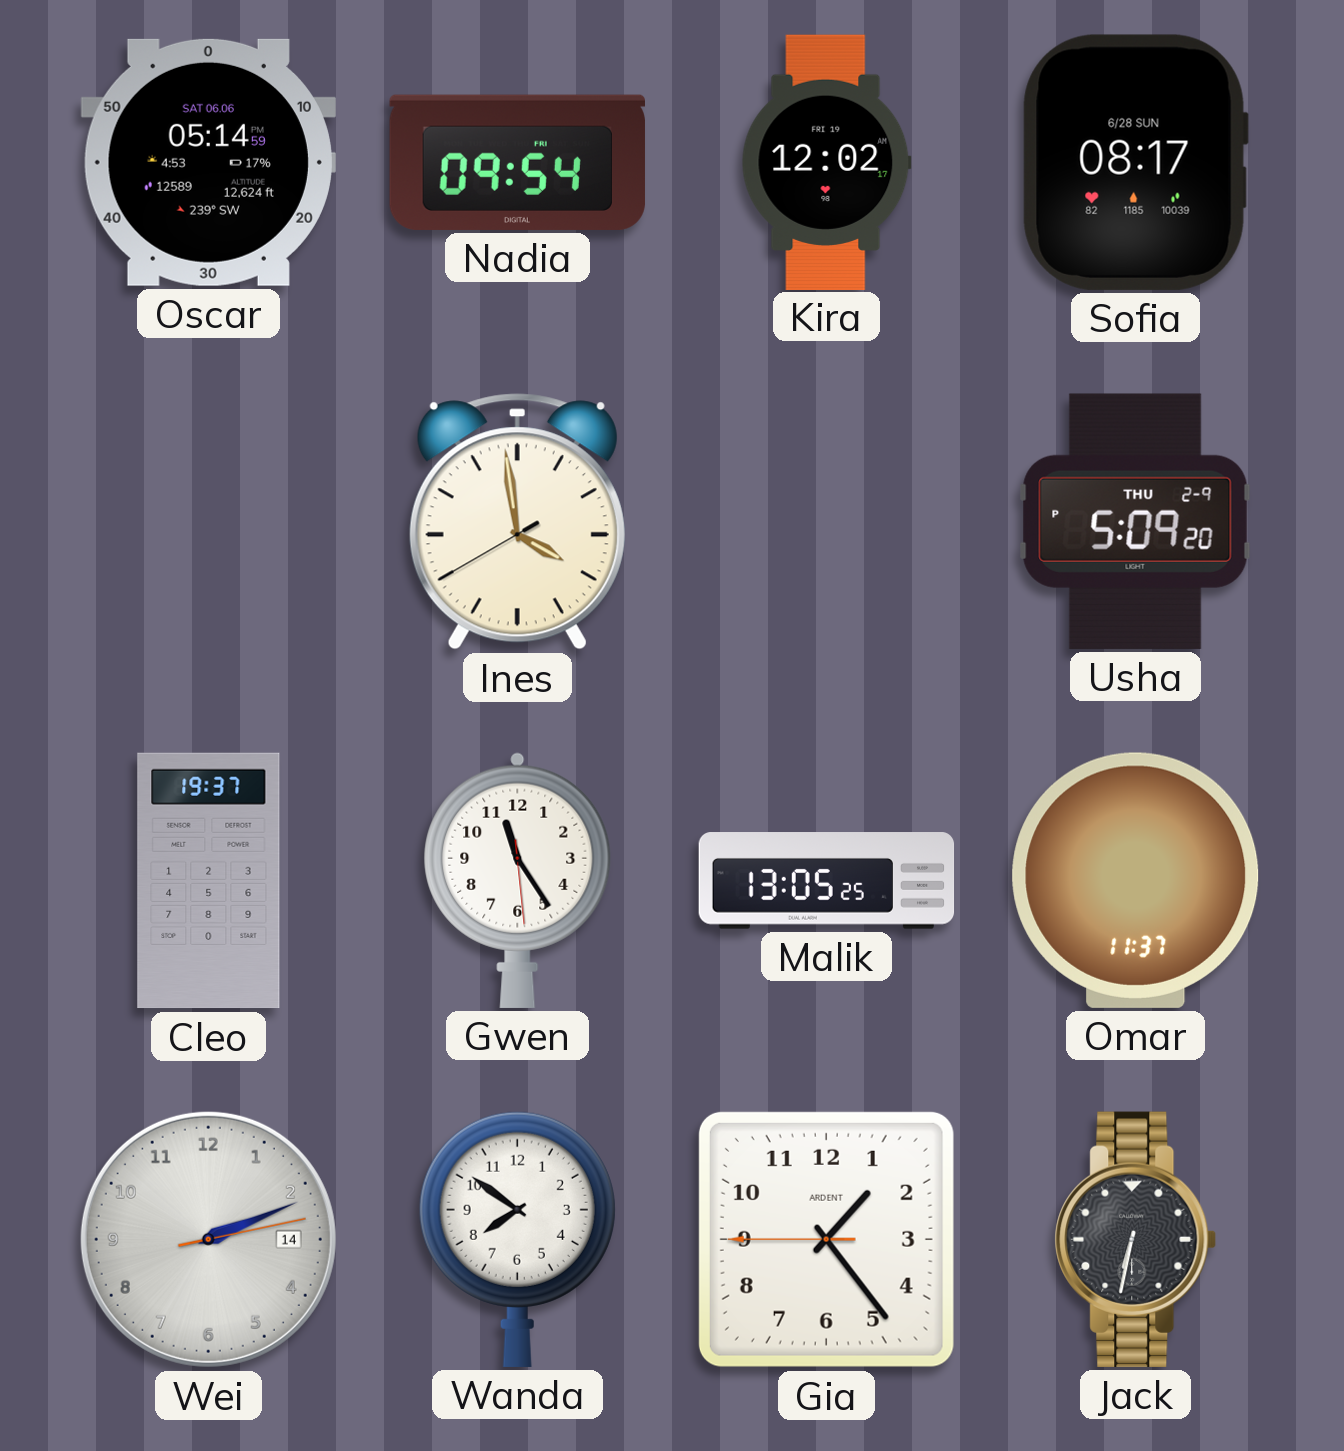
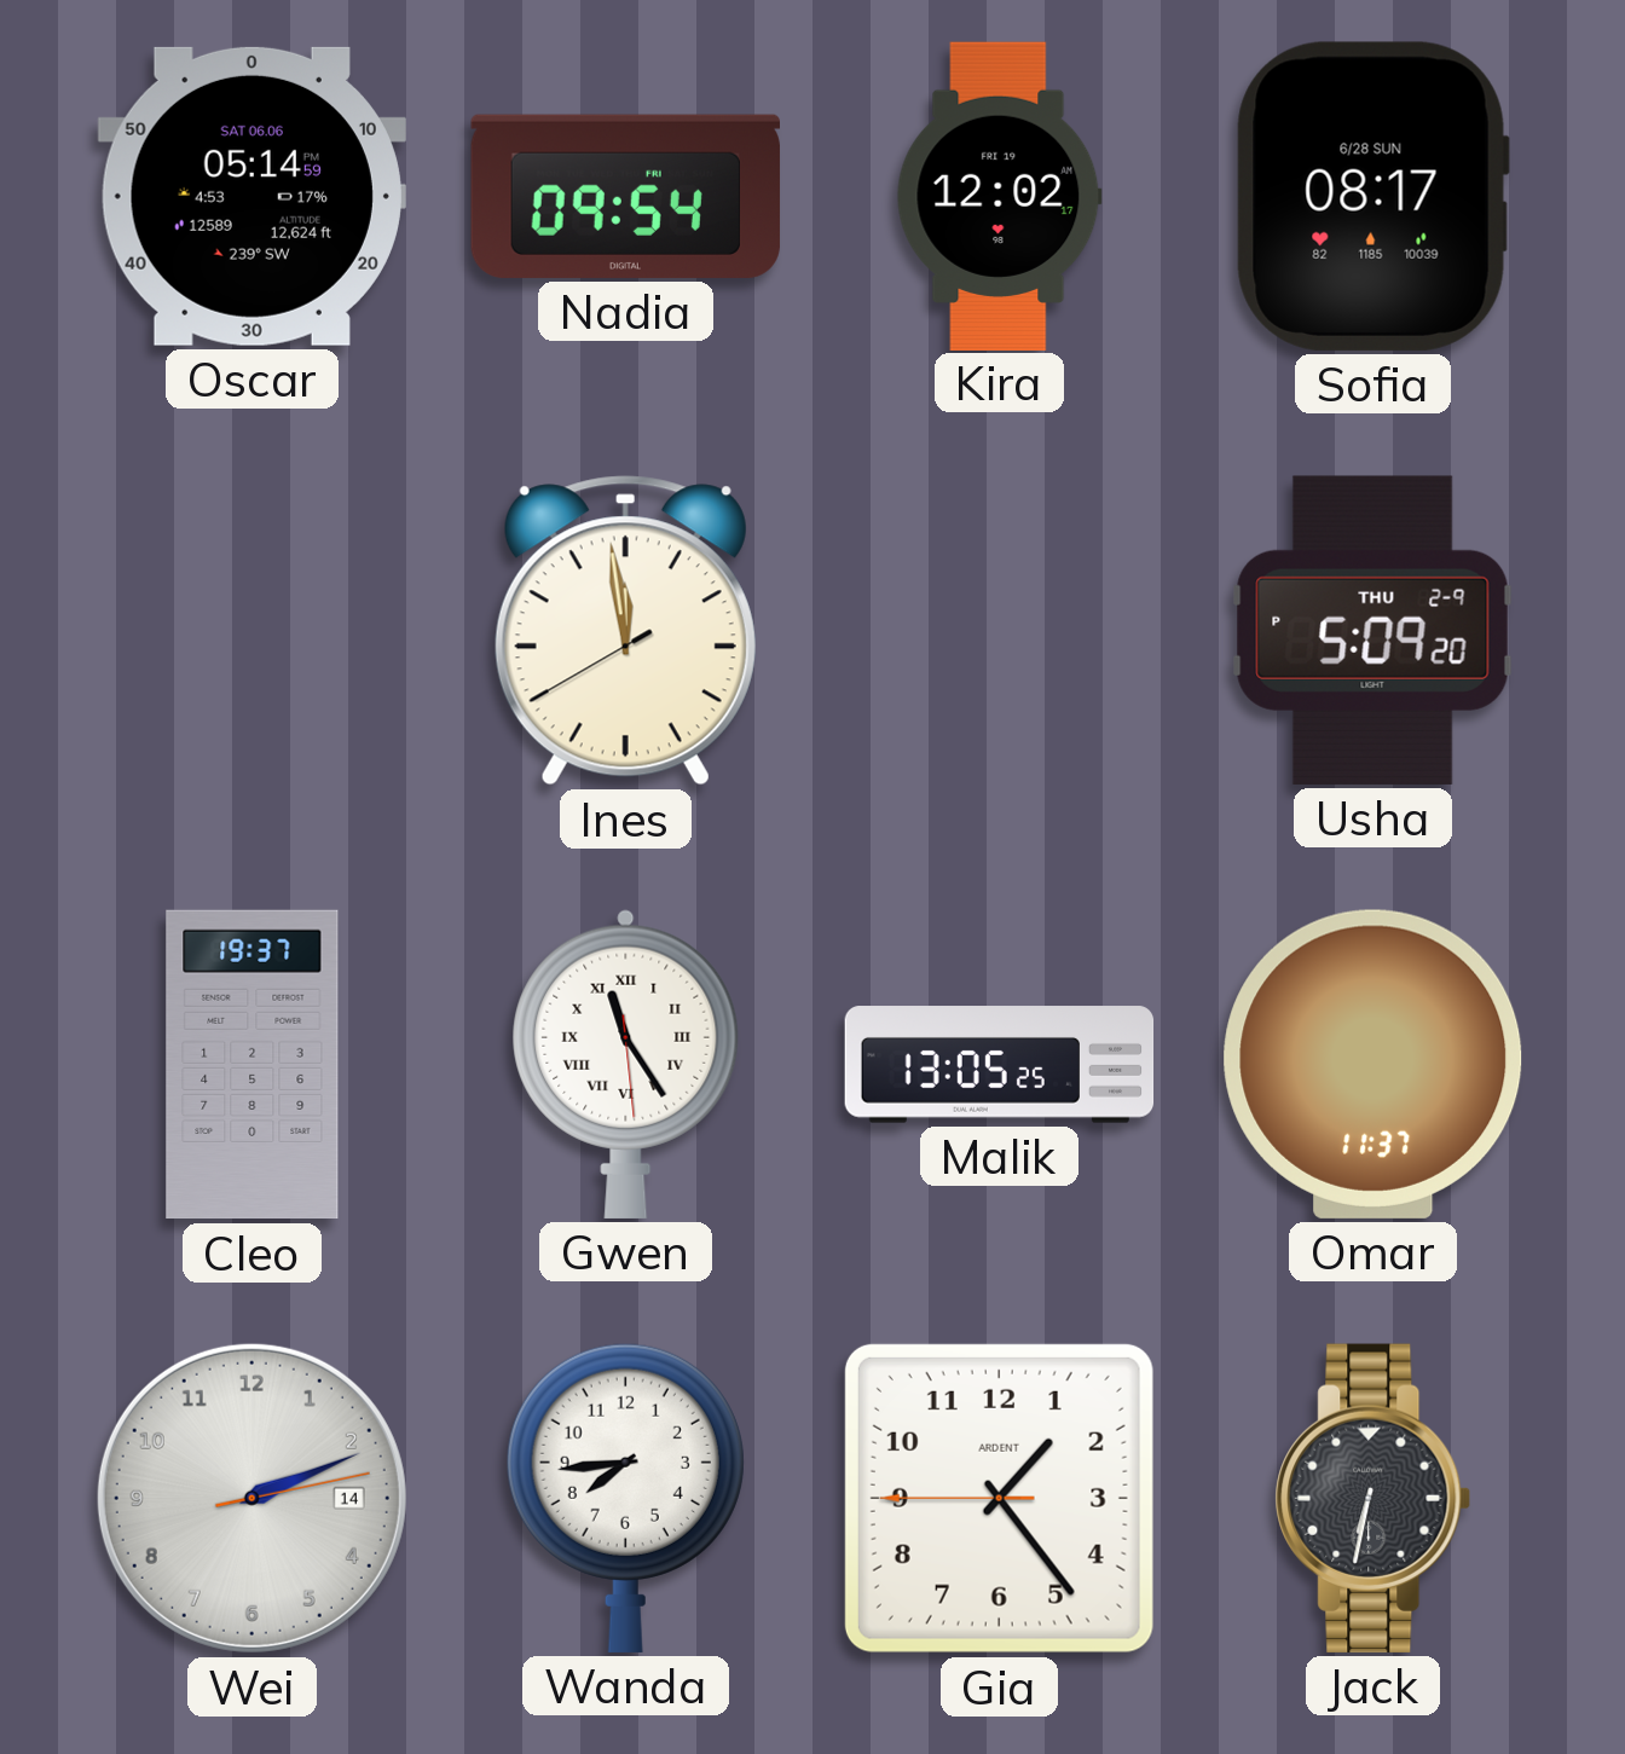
Ines: 3:58 -> 11:58 (625, 631)
Gwen numerals: Arabic -> Roman (626, 1064)
Wanda: 7:51 -> 7:44 (625, 1498)
